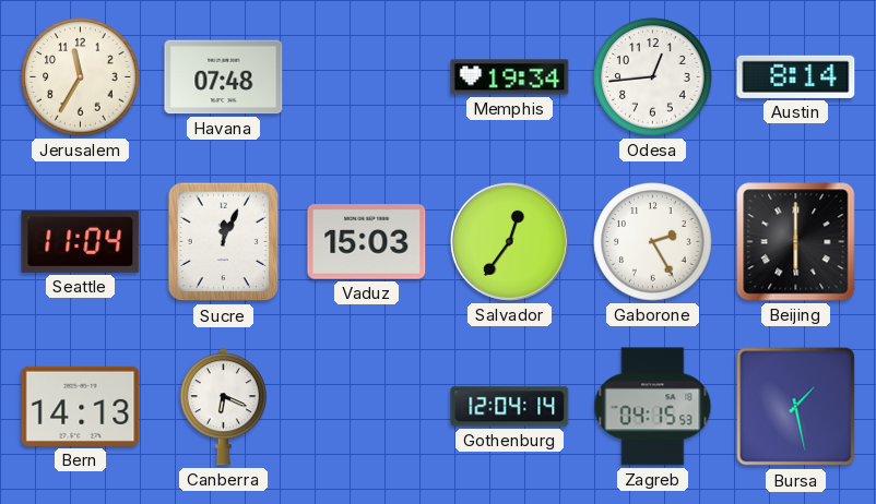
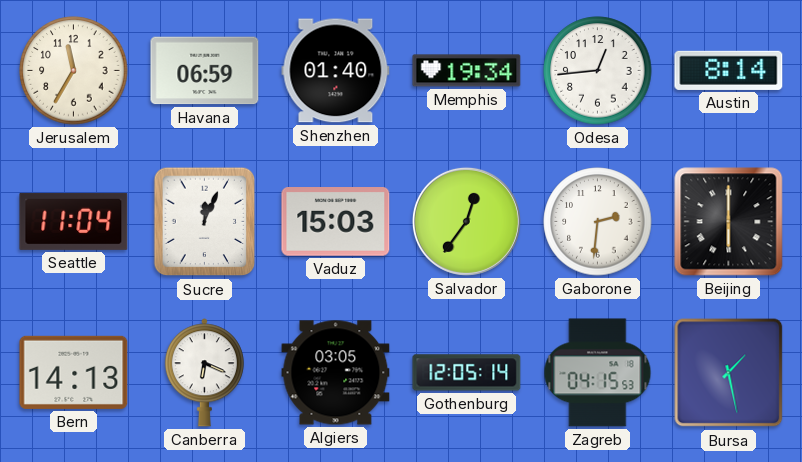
Havana: 07:48 -> 06:59 (205, 71)
Shenzhen: none -> 01:40 (336, 71)
Gaborone: 2:25 -> 2:31 (598, 222)
Algiers: none -> 03:05 (336, 373)
Gothenburg: 12:04 -> 12:05 (467, 373)
